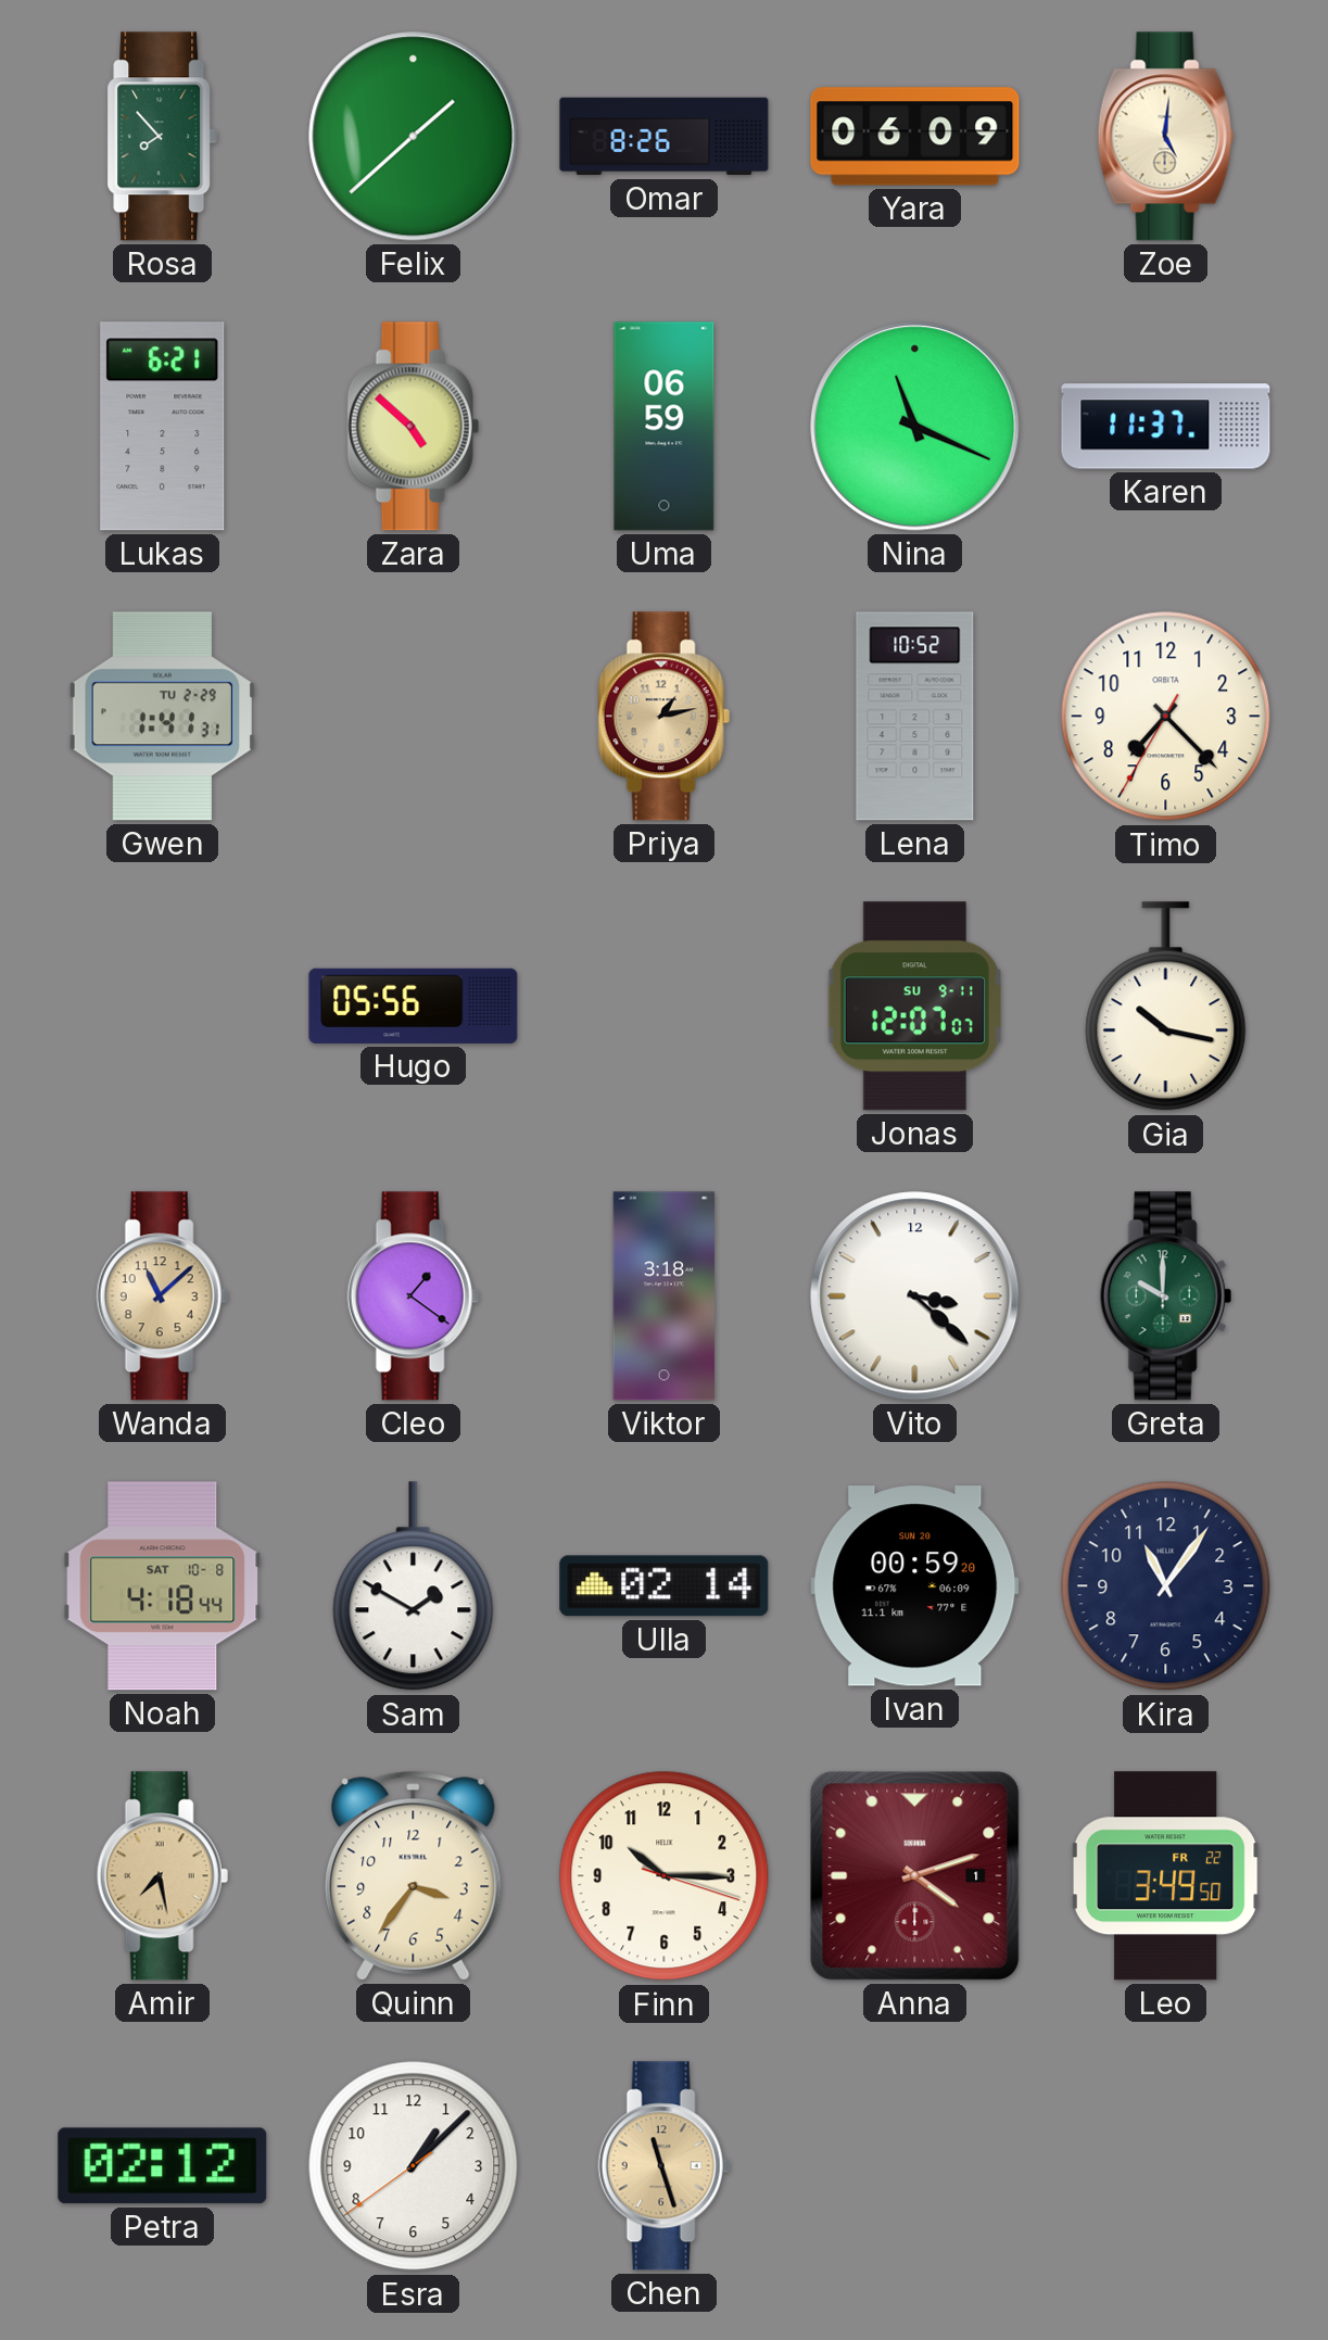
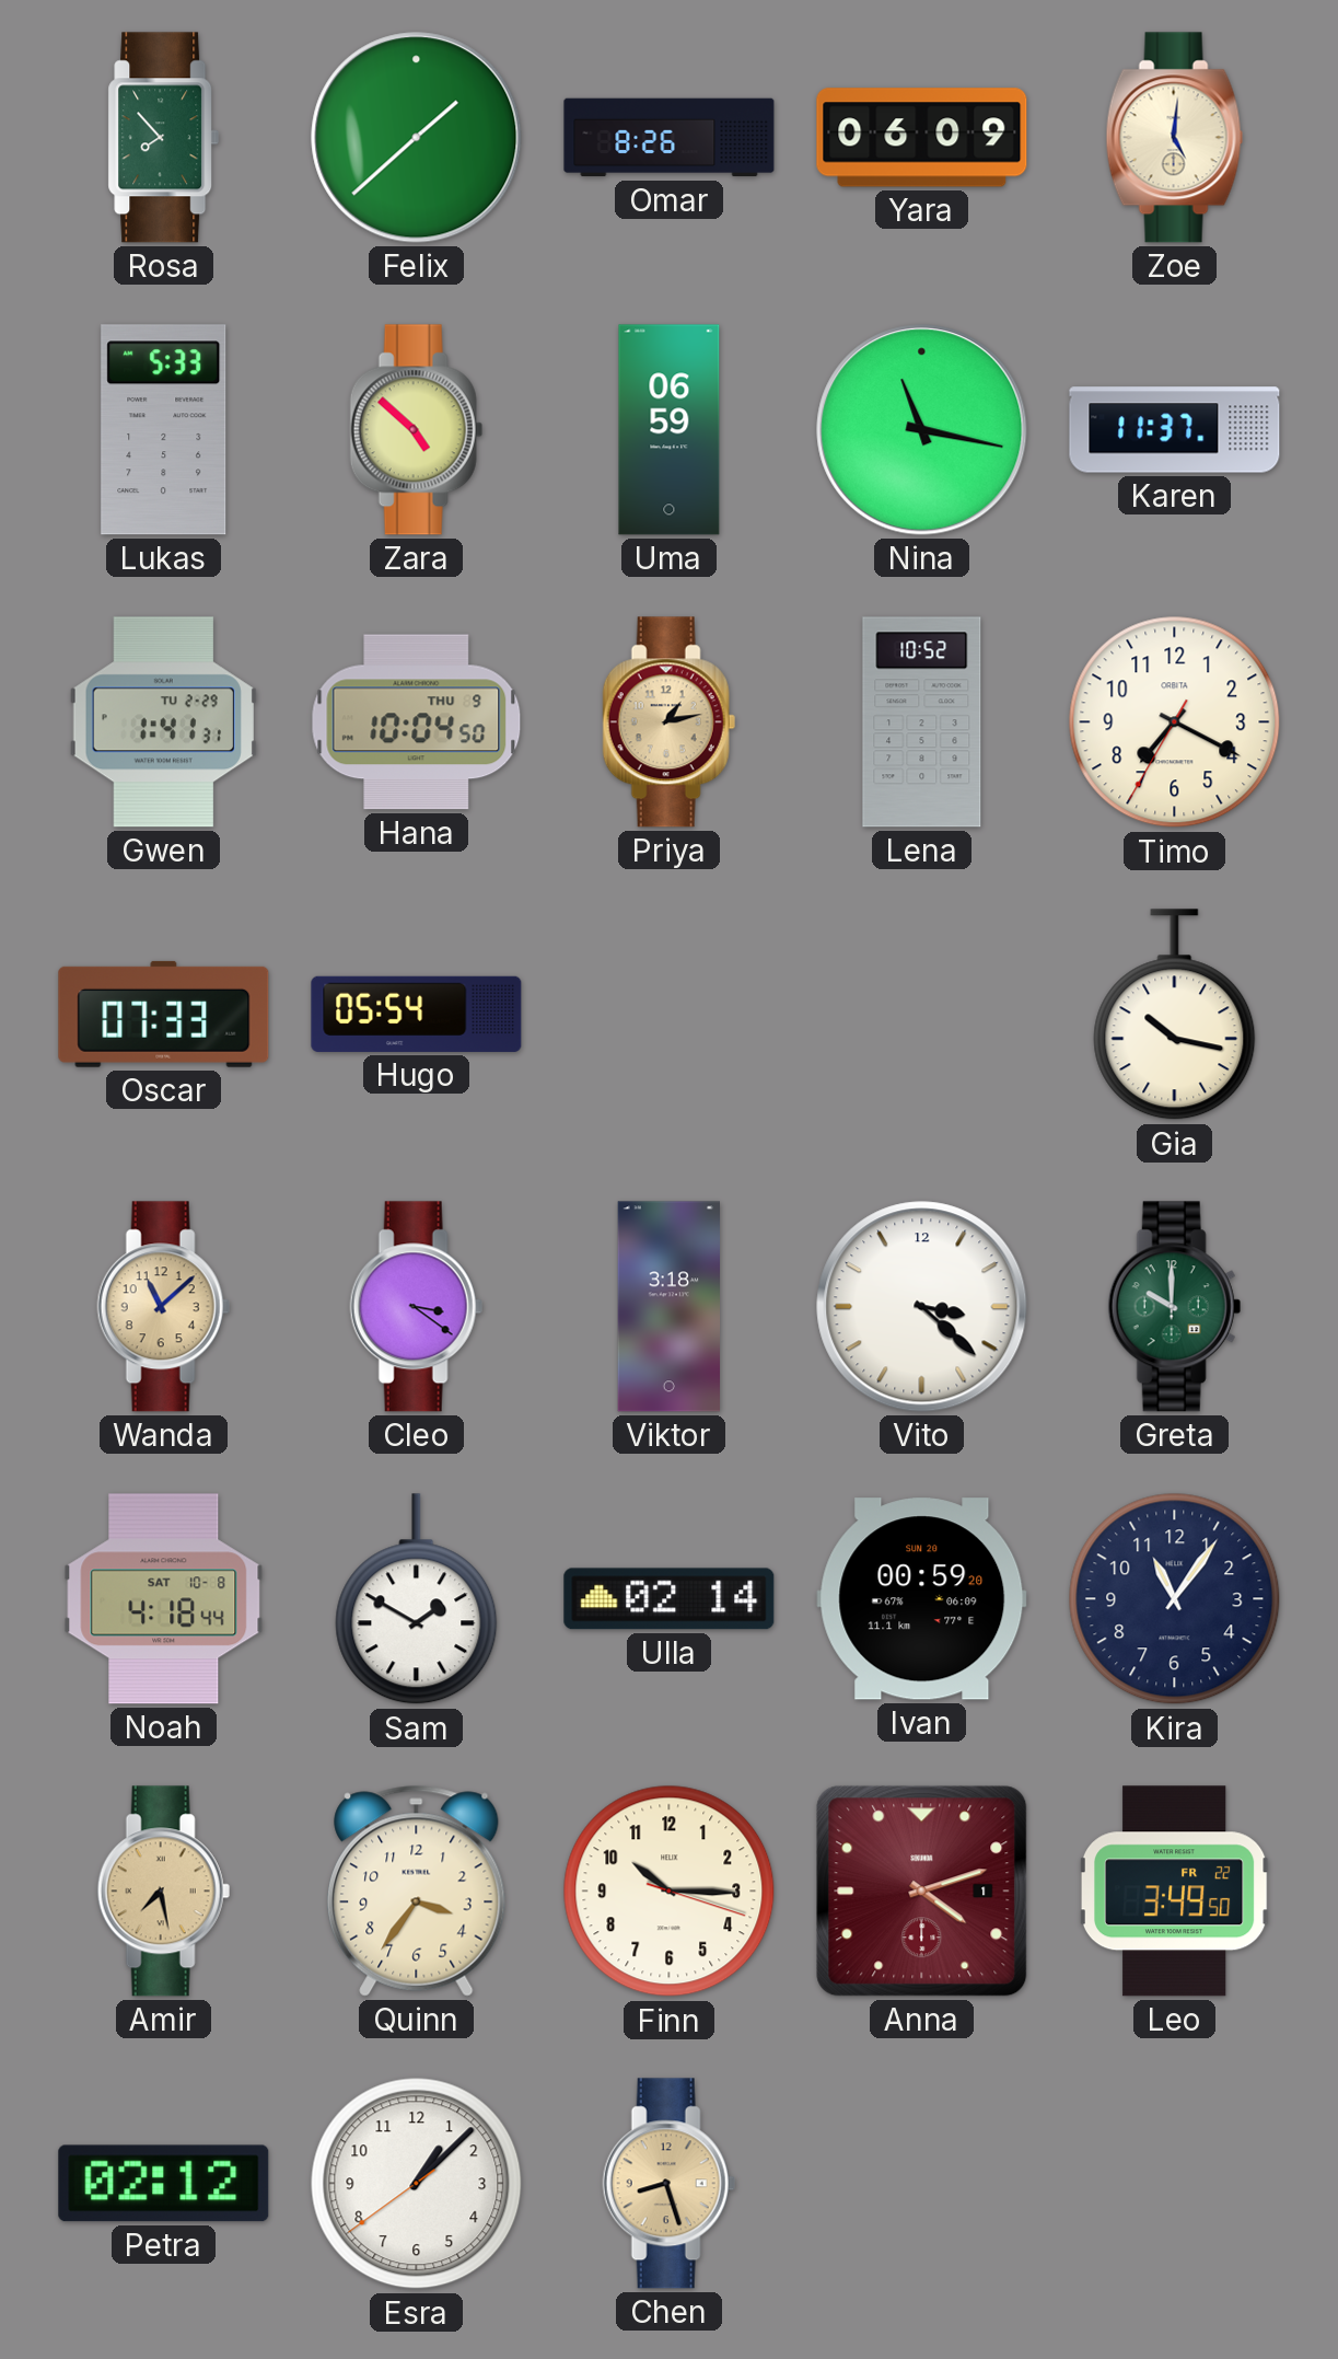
Lukas: 6:21 -> 5:33 (164, 430)
Nina: 11:19 -> 11:17 (922, 430)
Hana: none -> 10:04 (417, 722)
Timo: 7:22 -> 7:19 (1175, 722)
Oscar: none -> 07:33 (164, 1014)
Hugo: 05:56 -> 05:54 (417, 1014)
Jonas: 12:07 -> none (914, 1007)
Cleo: 1:21 -> 3:21 (416, 1307)
Chen: 11:27 -> 8:27 (668, 2184)
